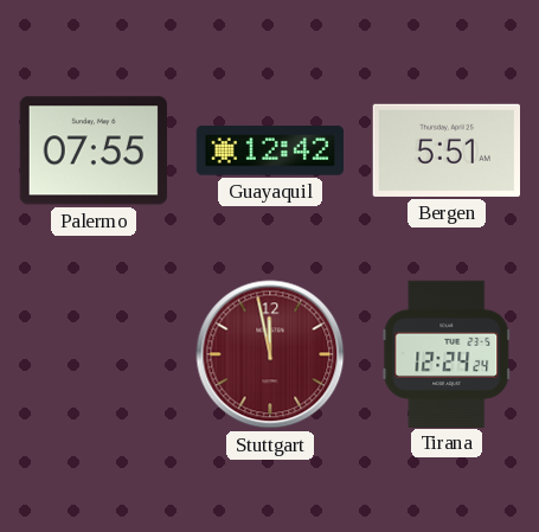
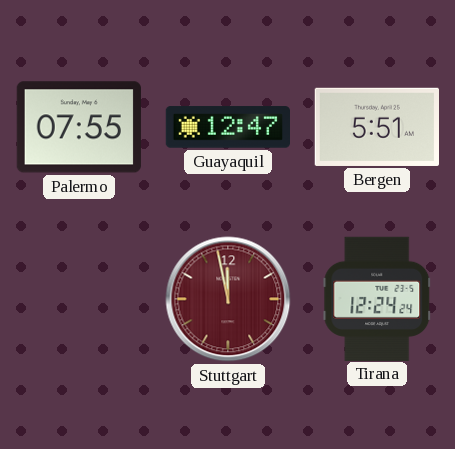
Guayaquil: 12:42 -> 12:47 (227, 127)
